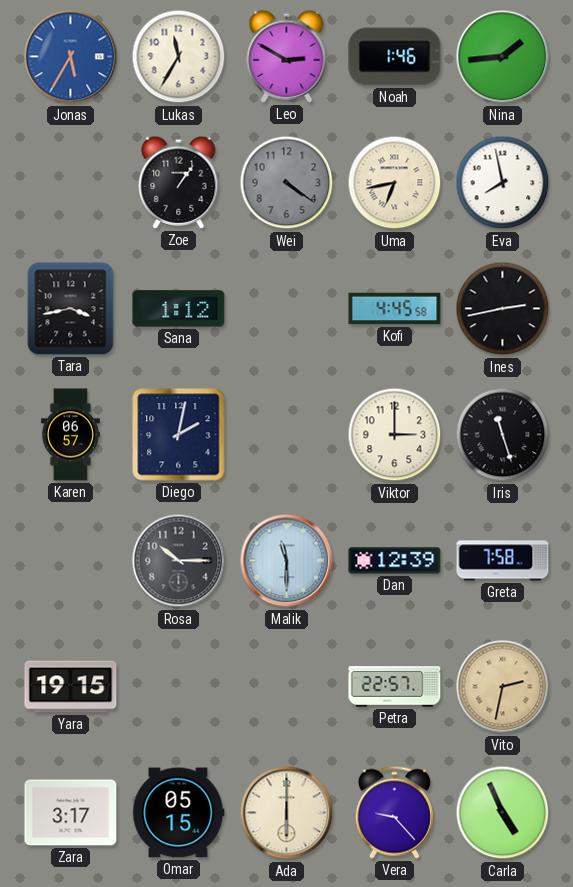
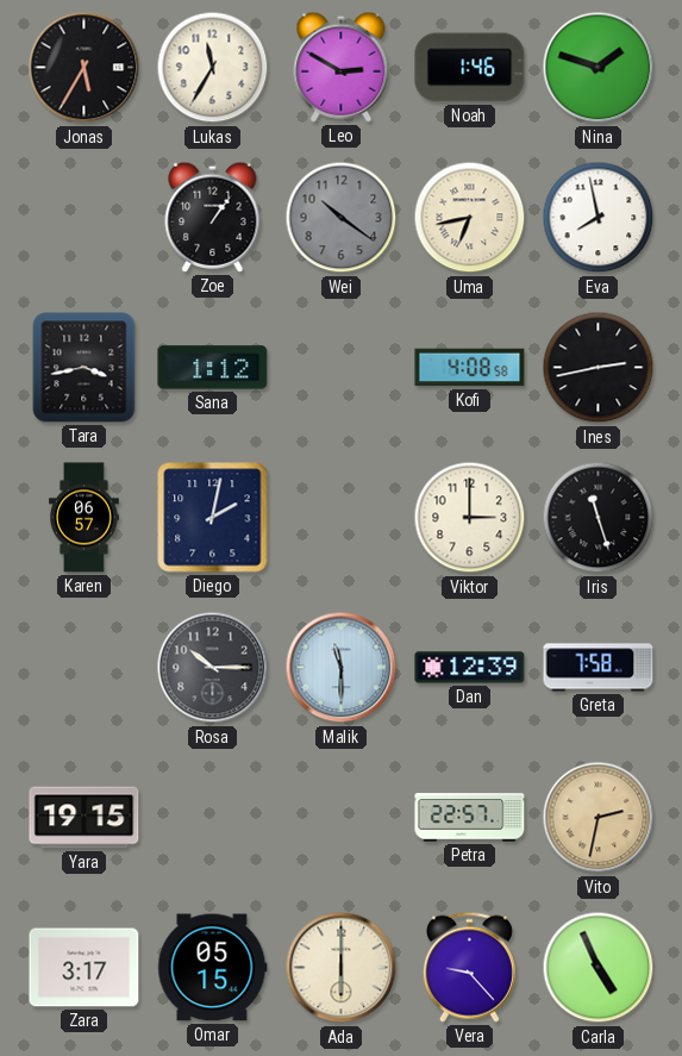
Jonas dial: blue -> black (85, 68)
Nina: 1:44 -> 1:48 (599, 68)
Wei: 4:21 -> 10:21 (342, 218)
Kofi: 4:45 -> 4:08 (470, 368)
